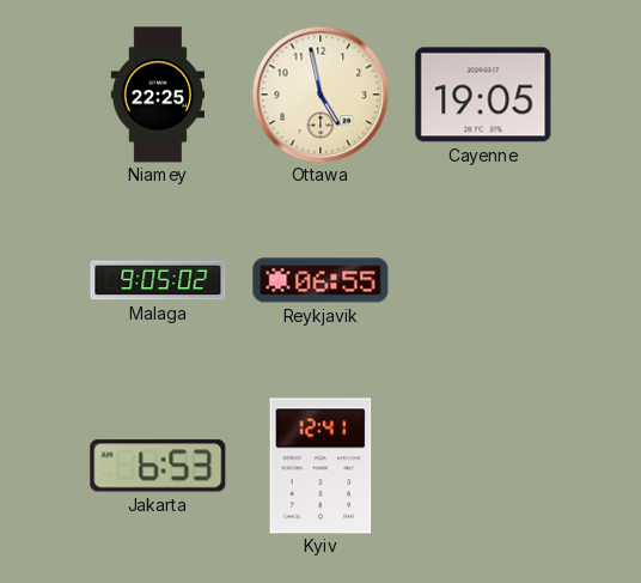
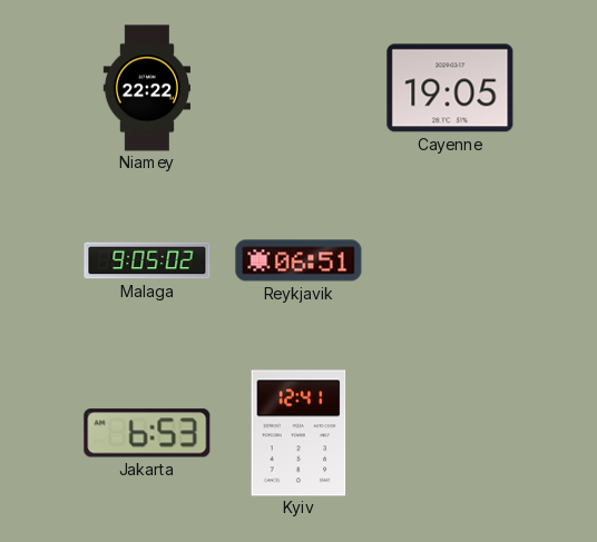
Niamey: 22:25 -> 22:22 (146, 88)
Ottawa: 4:58 -> none (320, 95)
Reykjavik: 06:55 -> 06:51 (298, 260)
